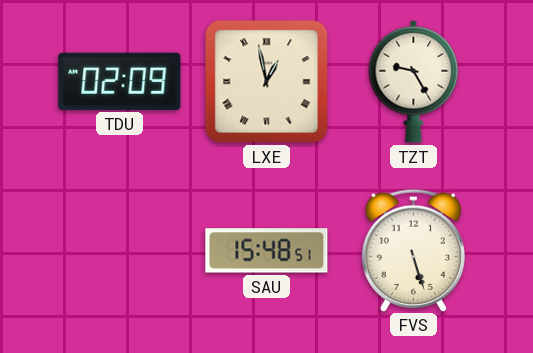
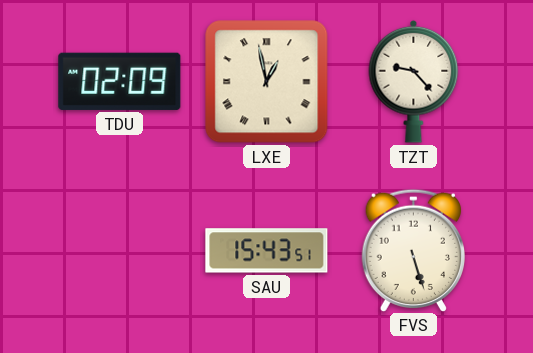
TZT: 9:25 -> 9:23 (414, 81)
SAU: 15:48 -> 15:43 (267, 251)
